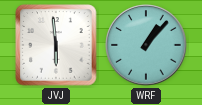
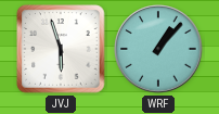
JVJ: 5:59 -> 5:57 (61, 49)
